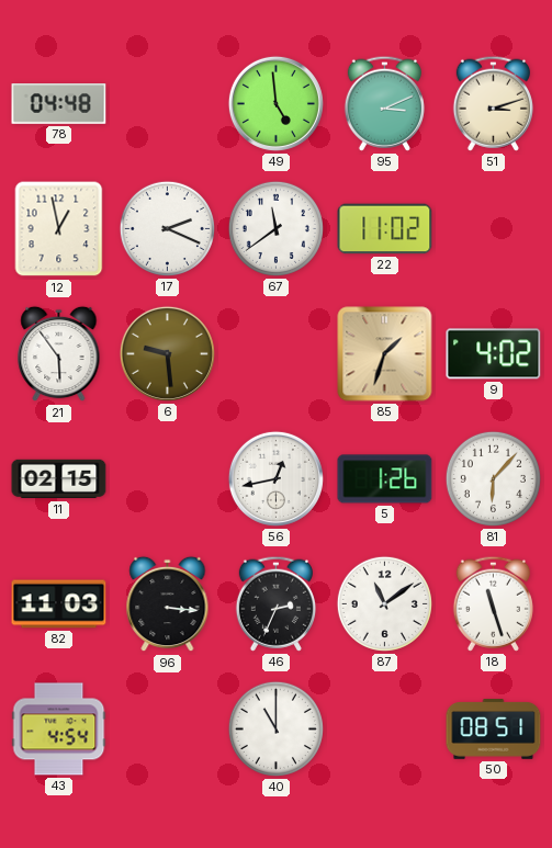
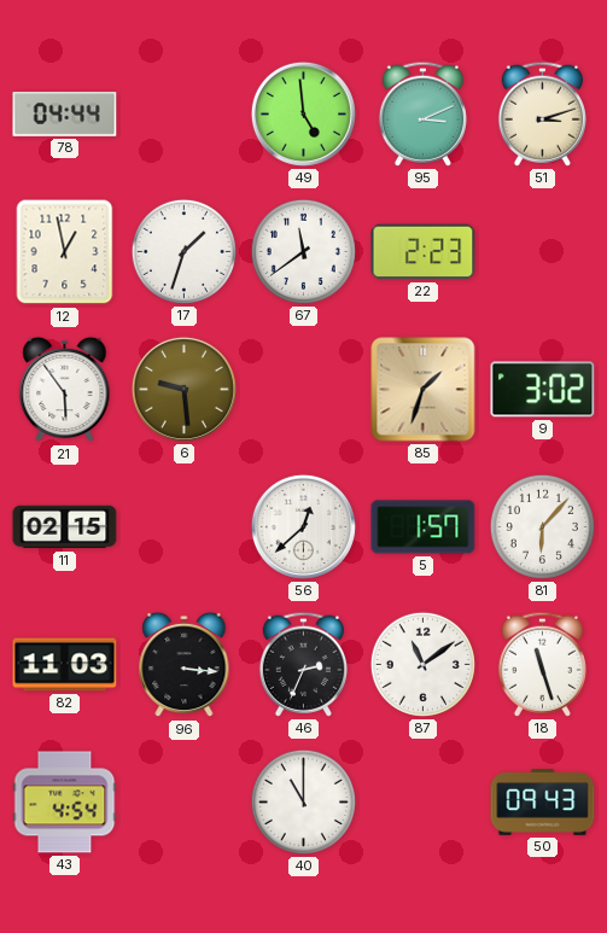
78: 04:48 -> 04:44 (65, 115)
17: 2:19 -> 1:33 (183, 251)
22: 11:02 -> 2:23 (424, 252)
9: 4:02 -> 3:02 (543, 390)
56: 12:43 -> 12:38 (303, 526)
5: 1:26 -> 1:57 (424, 527)
50: 08:51 -> 09:43 (543, 803)
